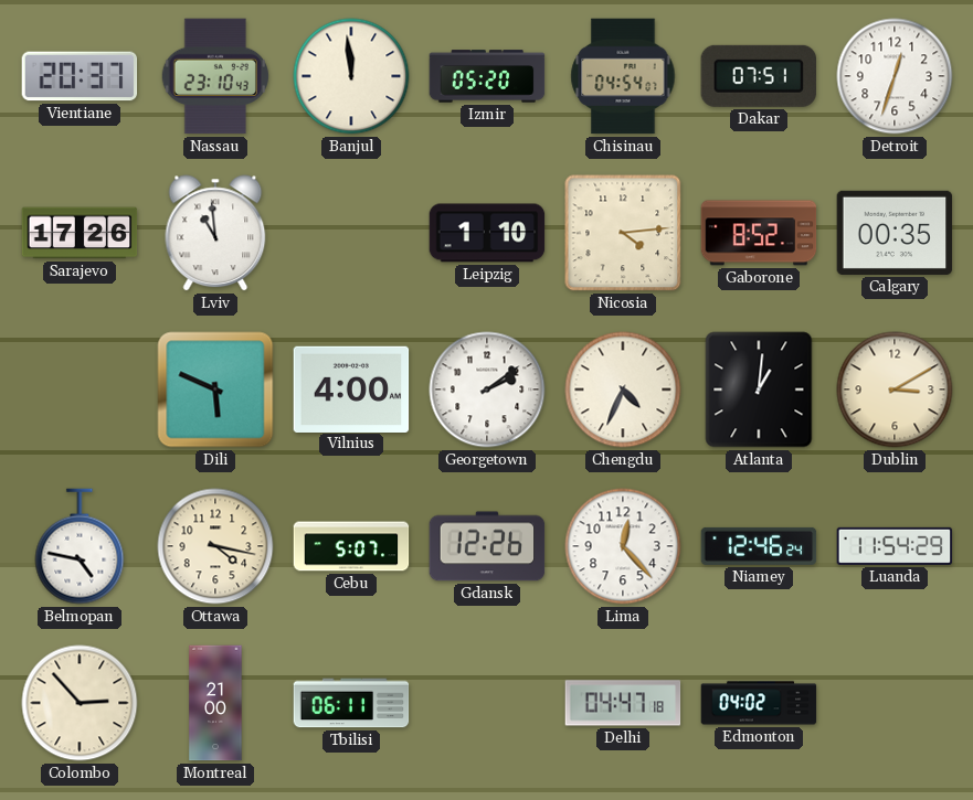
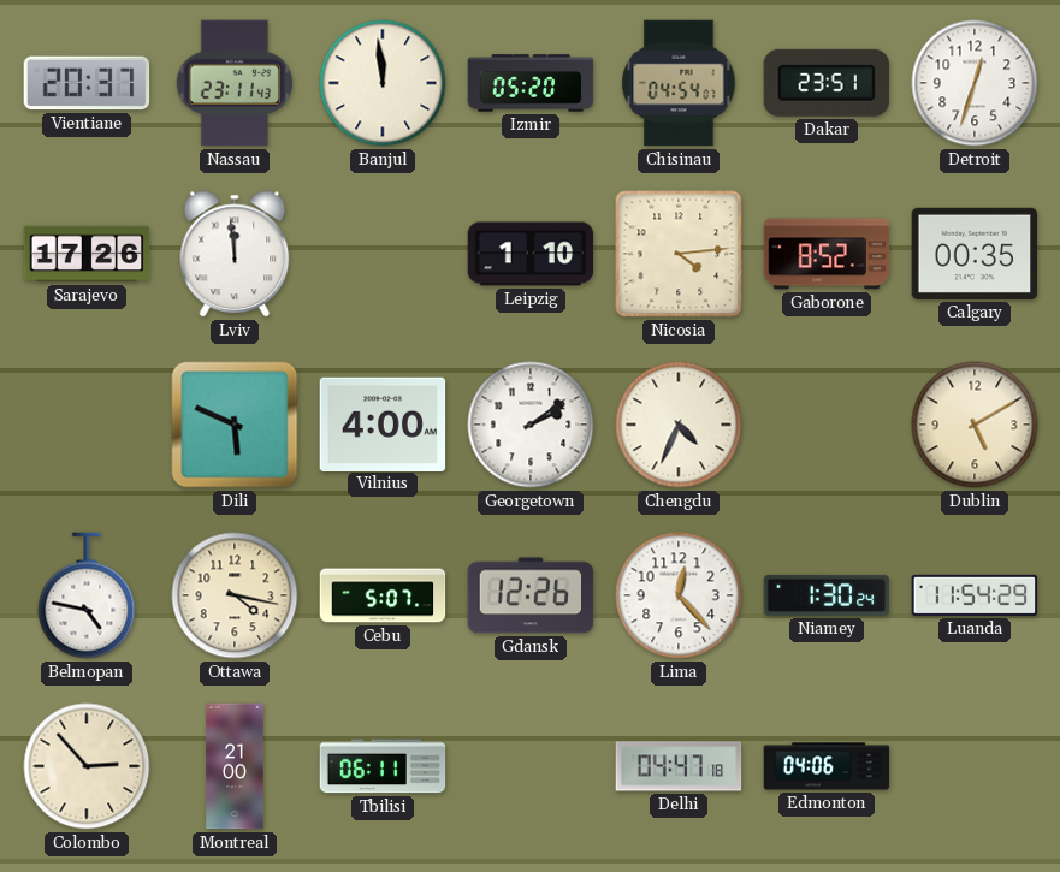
Nassau: 23:10 -> 23:11 (235, 83)
Dakar: 07:51 -> 23:51 (825, 83)
Lviv: 10:59 -> 11:59 (235, 254)
Atlanta: 1:01 -> none (759, 390)
Dublin: 3:10 -> 5:10 (975, 425)
Niamey: 12:46 -> 1:30 (827, 595)
Edmonton: 04:02 -> 04:06 (827, 766)
